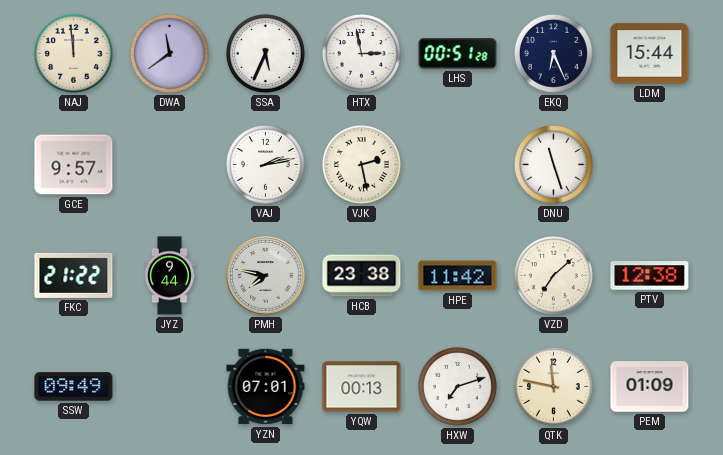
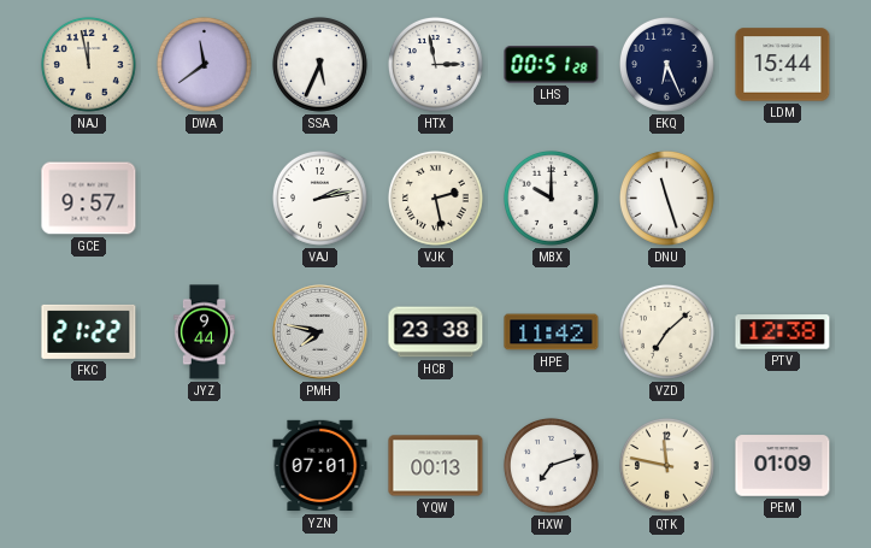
NAJ: 11:59 -> 11:58 (88, 64)
MBX: none -> 10:00 (551, 198)
SSW: 09:49 -> none (74, 387)
